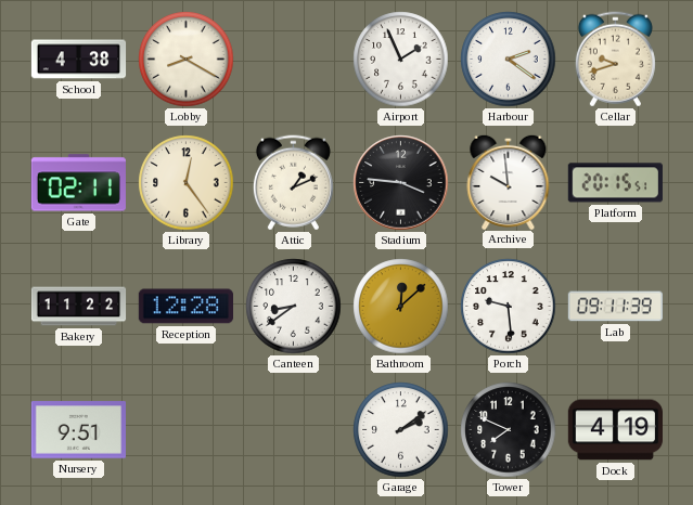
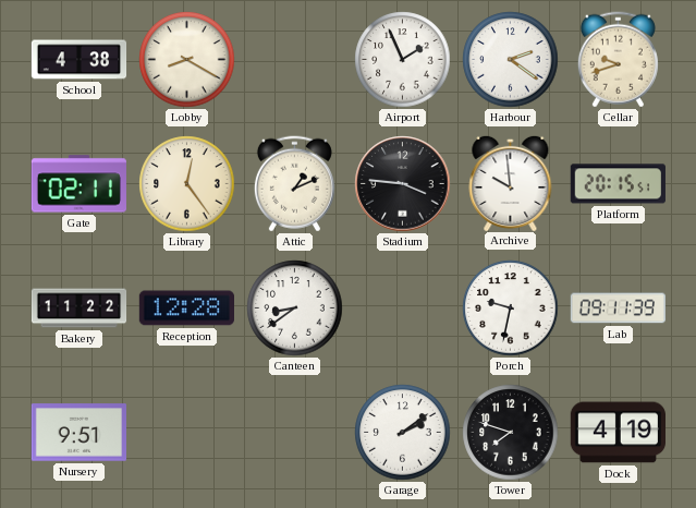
Bathroom: 12:08 -> none (401, 307)
Porch: 9:29 -> 9:32 (511, 309)
Tower: 7:49 -> 7:48 (511, 433)
